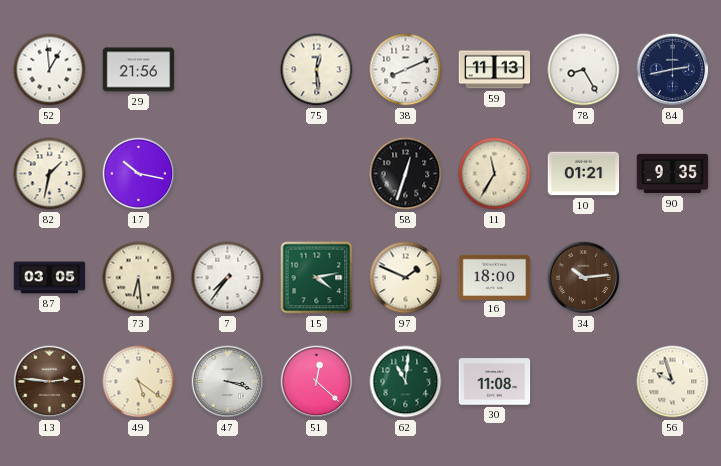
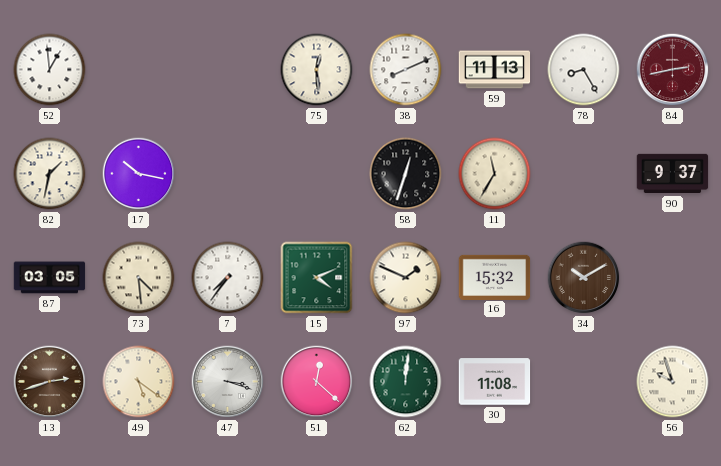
29: 21:56 -> none (139, 70)
84 dial: navy -> burgundy (673, 70)
10: 01:21 -> none (584, 174)
90: 9:35 -> 9:37 (673, 174)
73: 6:29 -> 4:29 (139, 278)
15: 4:13 -> 4:11 (317, 278)
16: 18:00 -> 15:32 (495, 277)
34: 10:14 -> 10:10 (584, 278)
13: 2:46 -> 2:42 (50, 382)
62: 11:01 -> 12:01 (406, 382)
